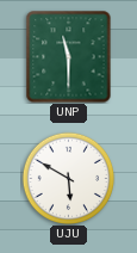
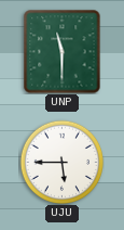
UJU: 5:50 -> 5:45 (61, 162)
